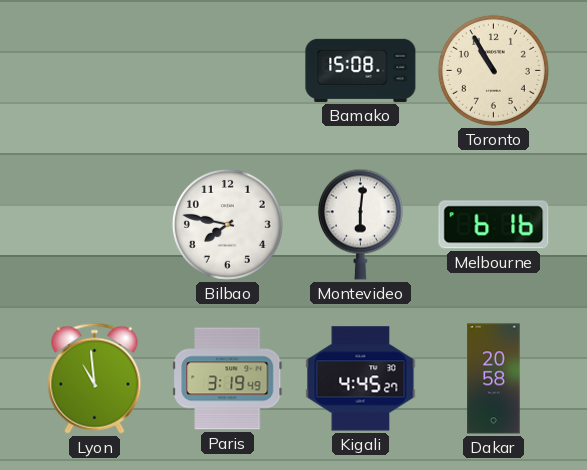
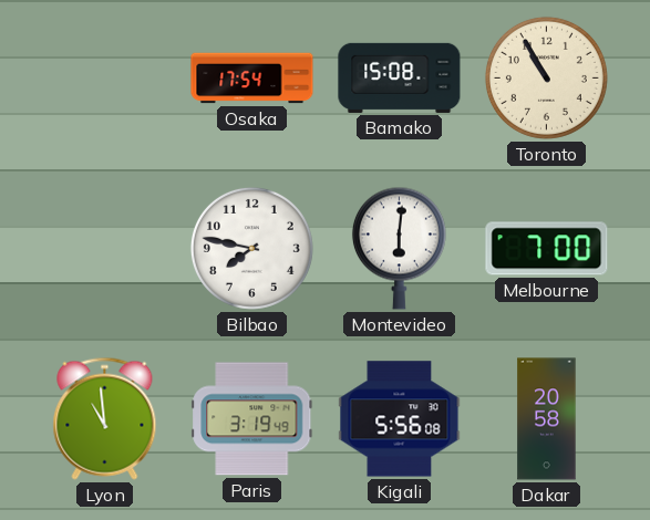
Osaka: none -> 17:54 (252, 79)
Melbourne: 6:16 -> 7:00 (547, 249)
Kigali: 4:45 -> 5:56 (400, 419)
